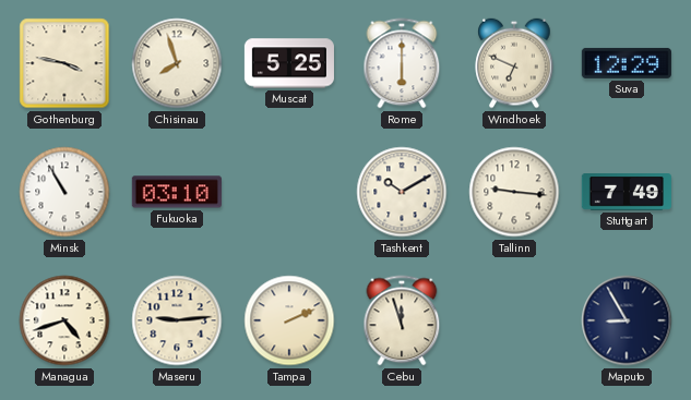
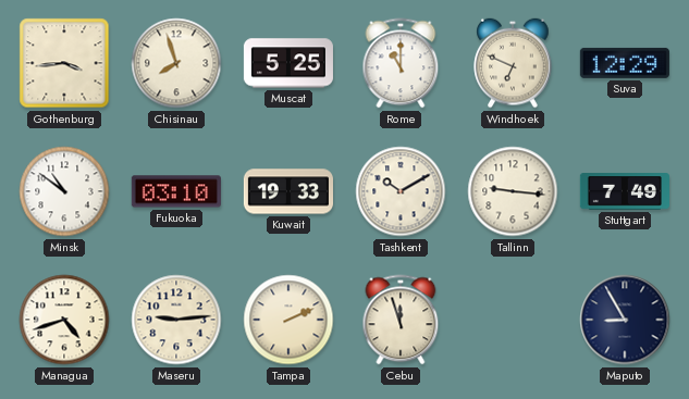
Gothenburg: 3:47 -> 3:44 (64, 63)
Rome: 6:00 -> 11:00 (401, 63)
Minsk: 10:55 -> 10:51 (64, 191)
Kuwait: none -> 19:33 (287, 191)
